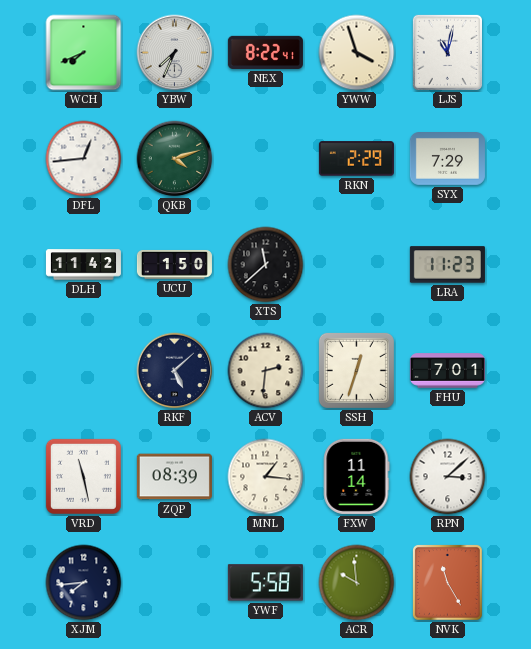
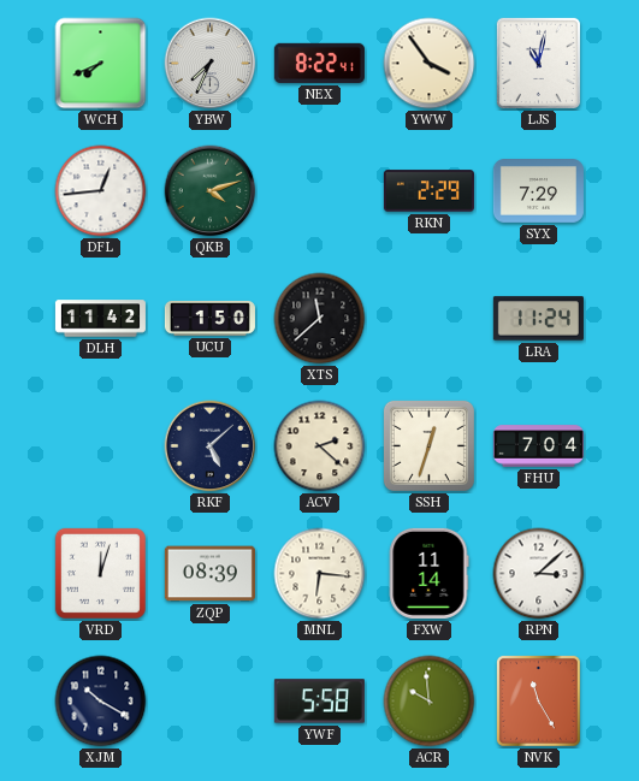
YWW: 3:57 -> 3:54 (430, 64)
LRA: 11:23 -> 11:24 (538, 319)
ACV: 2:31 -> 2:22 (320, 446)
FHU: 7:01 -> 7:04 (538, 446)
VRD: 11:28 -> 12:03 (100, 573)
MNL: 1:16 -> 6:16 (320, 574)
XJM: 7:44 -> 10:20 (101, 702)
